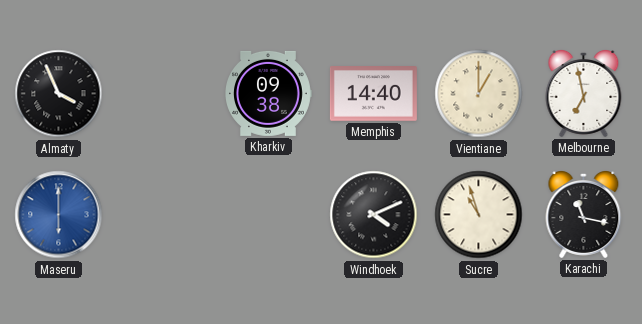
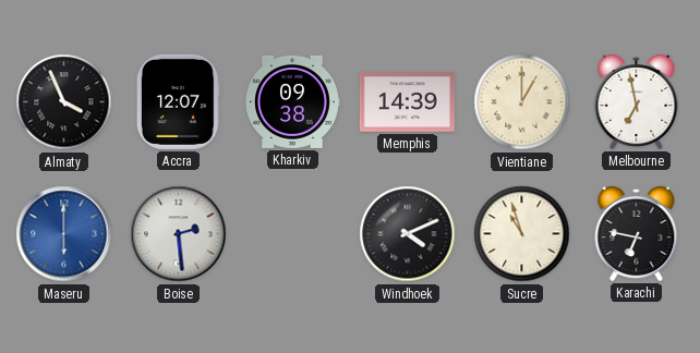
Accra: none -> 12:07 (178, 101)
Memphis: 14:40 -> 14:39 (407, 102)
Boise: none -> 2:29 (179, 234)
Karachi: 11:17 -> 6:47 (637, 234)
